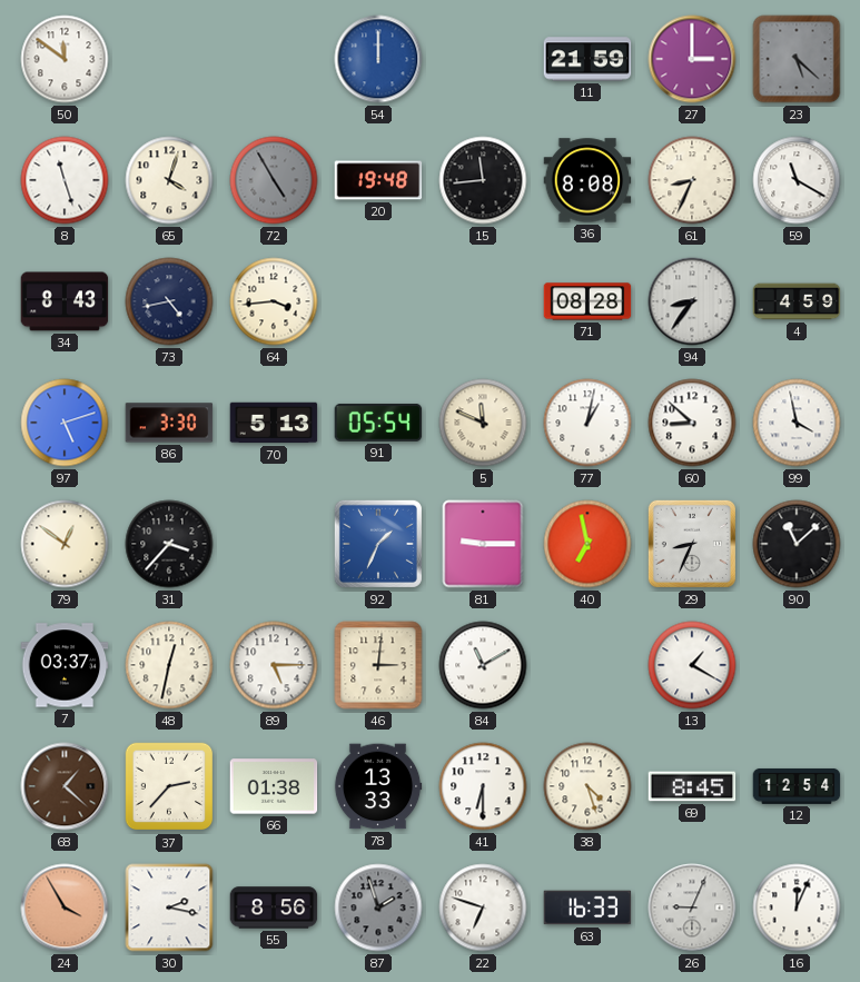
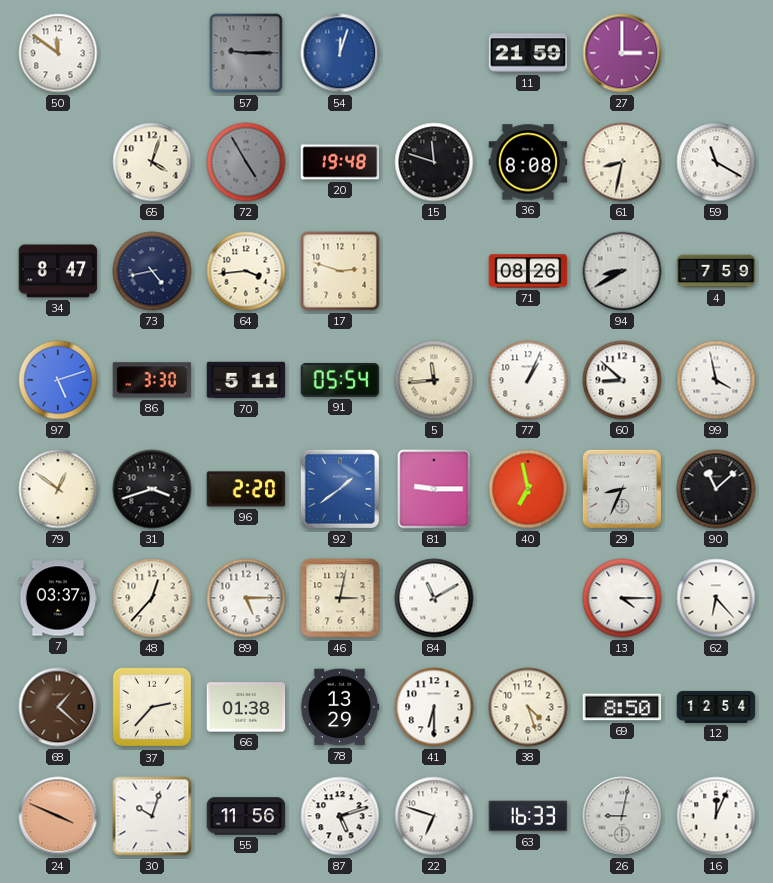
57: none -> 9:15 (246, 53)
54: 12:00 -> 12:03 (340, 53)
23: 5:22 -> none (797, 59)
8: 11:27 -> none (65, 180)
15: 11:44 -> 11:48 (434, 162)
61: 8:34 -> 8:32 (622, 162)
34: 8:43 -> 8:47 (58, 271)
17: none -> 2:48 (340, 271)
71: 08:28 -> 08:26 (528, 271)
94: 8:36 -> 8:40 (622, 271)
4: 4:59 -> 7:59 (716, 271)
70: 5:13 -> 5:11 (246, 380)
5: 11:49 -> 11:44 (434, 380)
77: 1:02 -> 1:04 (528, 380)
31: 3:37 -> 3:42 (152, 489)
96: none -> 2:20 (246, 489)
92: 1:34 -> 1:39 (340, 489)
48: 12:32 -> 12:37 (152, 598)
46: 3:01 -> 3:02 (340, 598)
13: 1:20 -> 4:15 (622, 598)
62: none -> 6:23 (716, 598)
78: 13:33 -> 13:29 (340, 707)
69: 8:45 -> 8:50 (622, 707)
24: 3:55 -> 3:49 (58, 816)
30: 2:17 -> 10:03 (152, 816)
55: 8:56 -> 11:56 (246, 816)
87: 1:57 -> 5:12 (340, 816)
87 dial: grey -> white (340, 816)
26: 9:04 -> 9:02 (622, 816)
